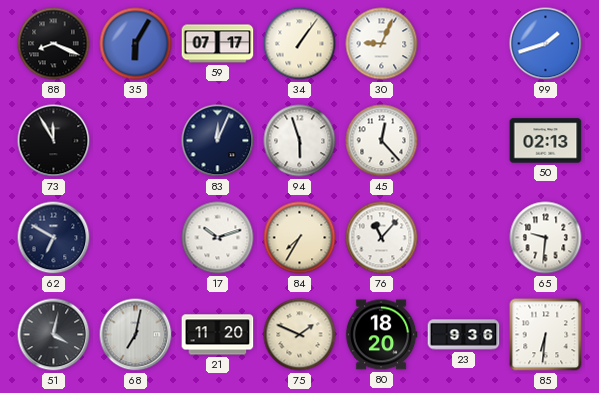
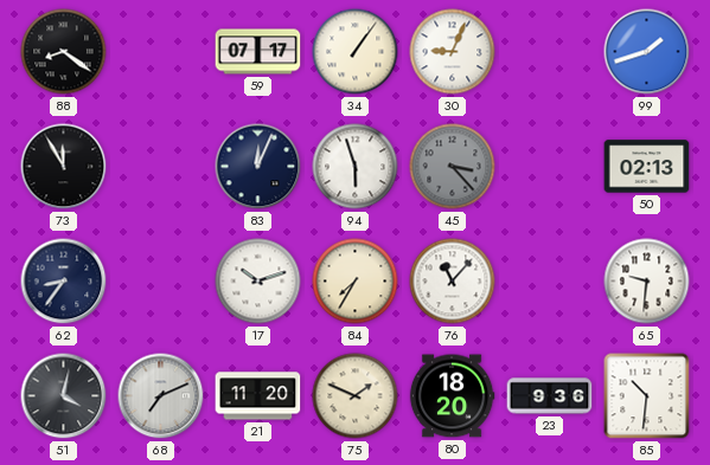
88: 8:19 -> 8:21 (64, 52)
35: 6:05 -> none (136, 44)
45: 12:23 -> 3:23 (453, 167)
45 dial: white -> grey (453, 167)
62: 6:50 -> 8:36 (64, 282)
68: 7:02 -> 7:11 (161, 396)
85: 6:31 -> 10:31 (647, 396)
